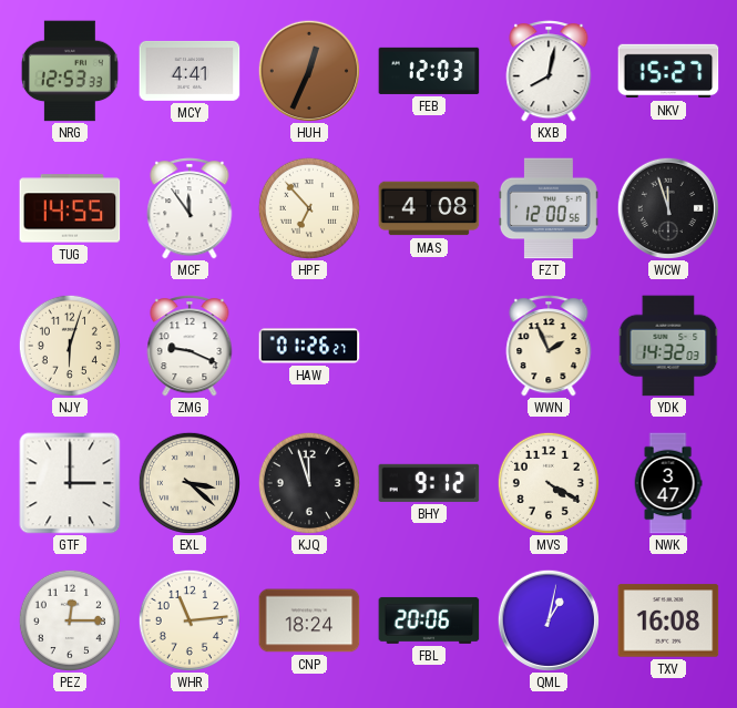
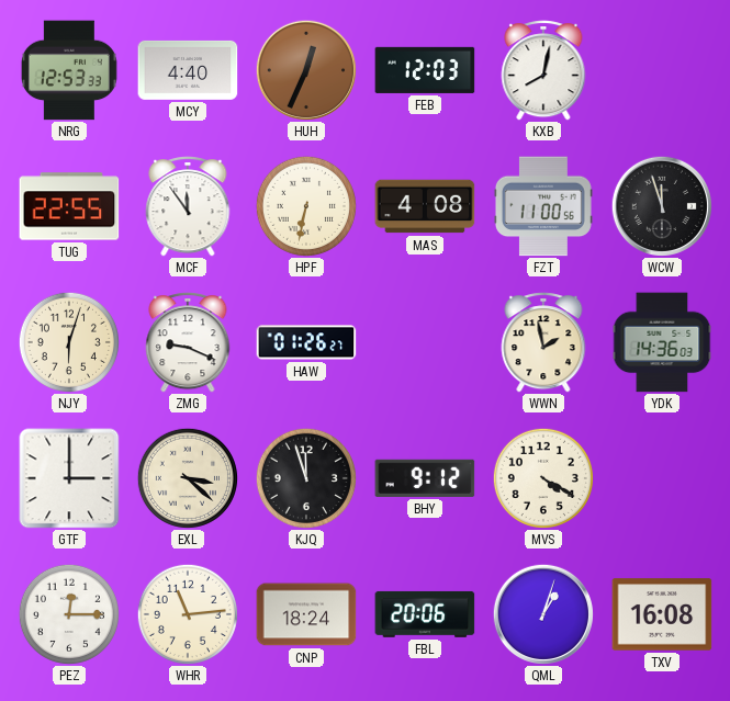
MCY: 4:41 -> 4:40 (188, 70)
NKV: 15:27 -> none (668, 71)
TUG: 14:55 -> 22:55 (69, 206)
HPF: 6:53 -> 6:32 (306, 206)
FZT: 12:00 -> 11:00 (543, 206)
WWN: 1:56 -> 1:58 (543, 342)
YDK: 14:32 -> 14:36 (662, 342)
NWK: 3:47 -> none (668, 483)
QML: 1:02 -> 1:03 (543, 614)
